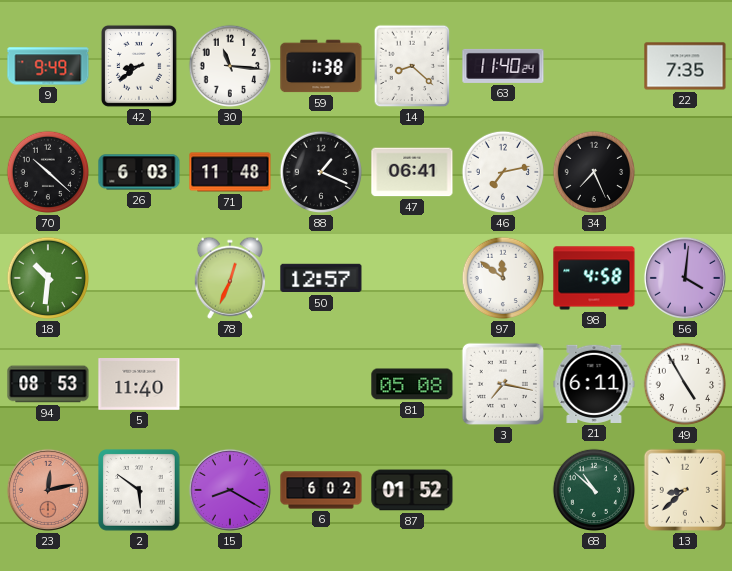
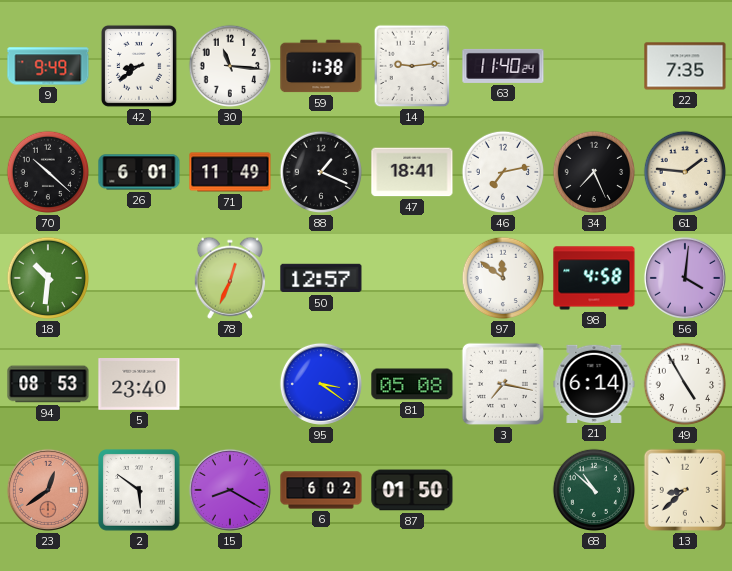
14: 8:22 -> 9:14 (412, 66)
26: 6:03 -> 6:01 (139, 172)
71: 11:48 -> 11:49 (230, 172)
47: 06:41 -> 18:41 (412, 172)
61: none -> 1:46 (685, 172)
5: 11:40 -> 23:40 (139, 385)
95: none -> 3:21 (321, 384)
21: 6:11 -> 6:14 (594, 384)
23: 12:13 -> 12:39 (48, 490)
87: 01:52 -> 01:50 (412, 490)
